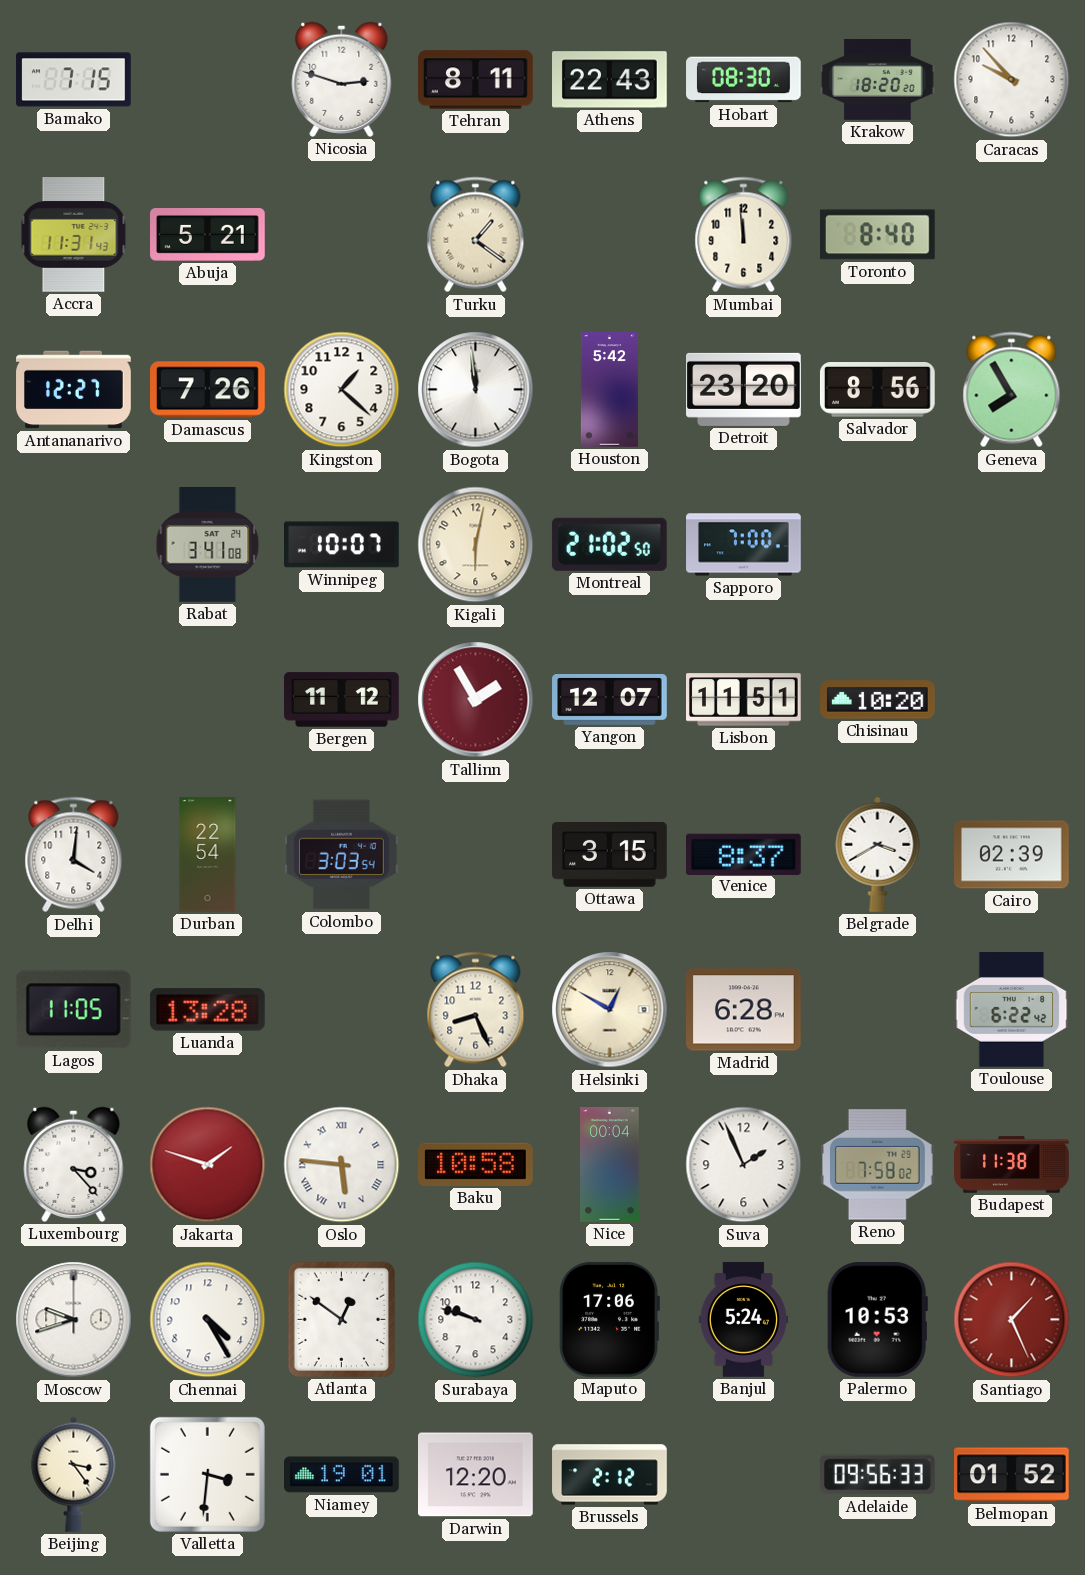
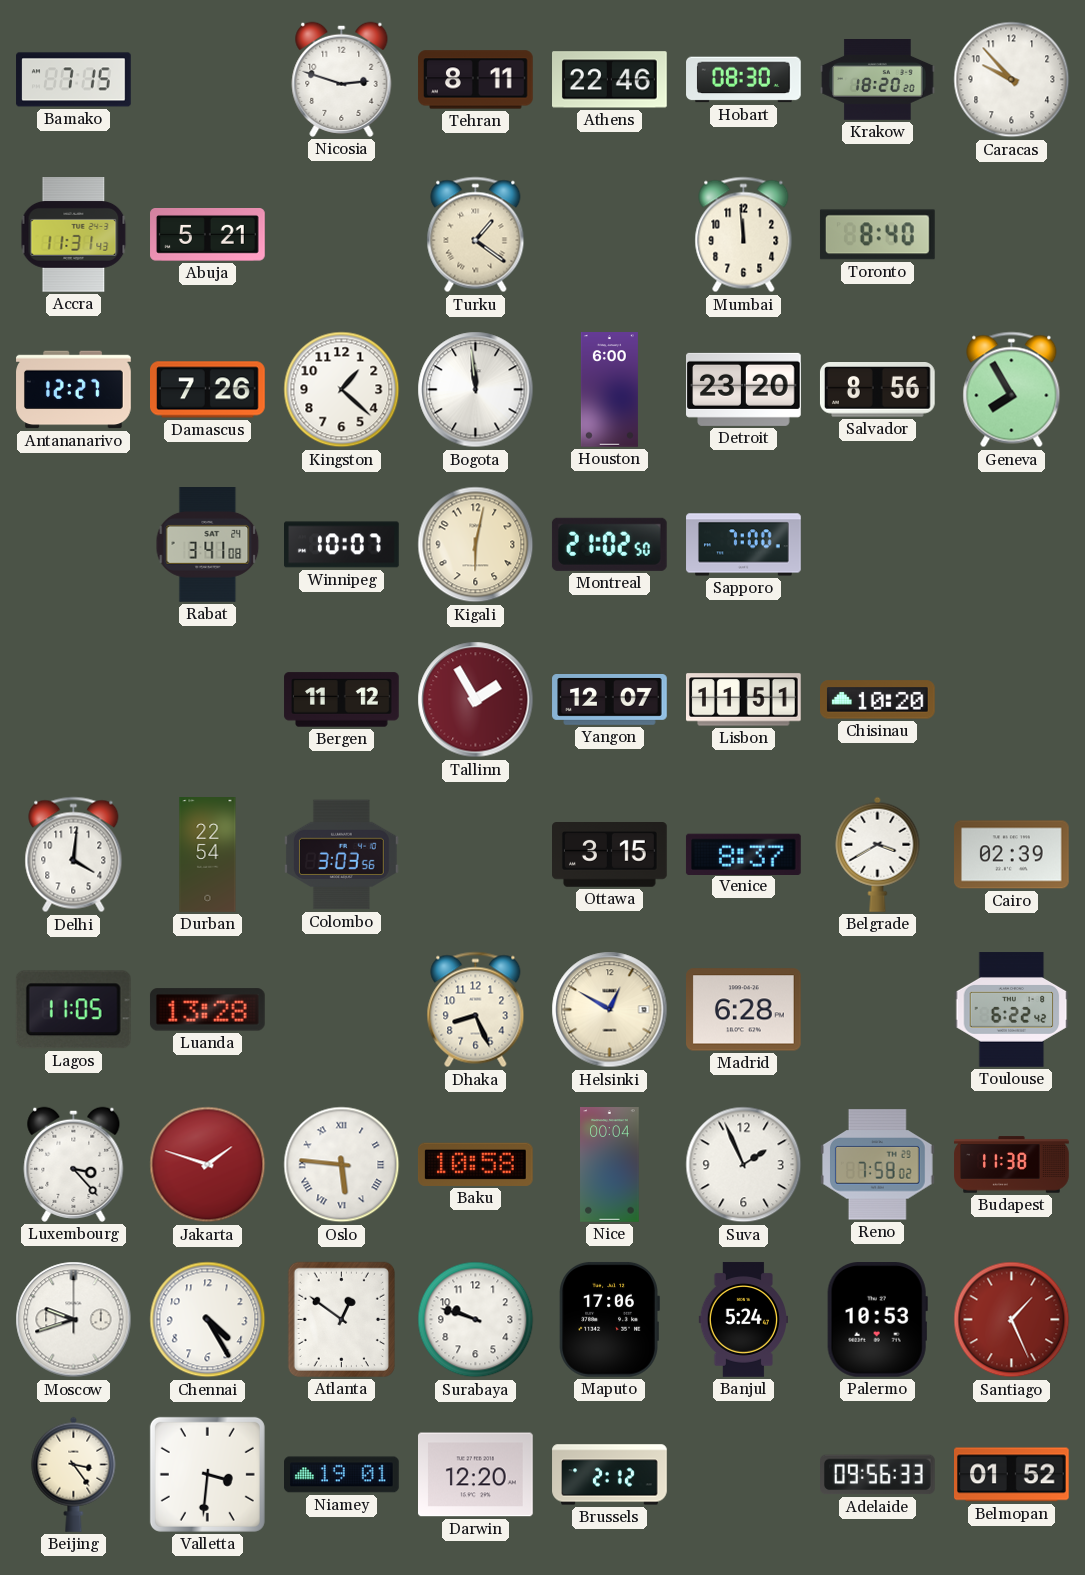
Athens: 22:43 -> 22:46 (610, 80)
Houston: 5:42 -> 6:00 (609, 390)
Colombo: 3:03:54 -> 3:03:56 (342, 855)
